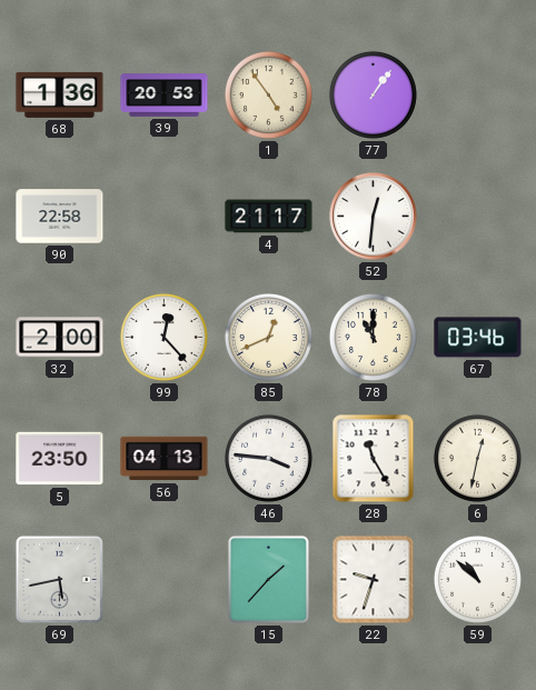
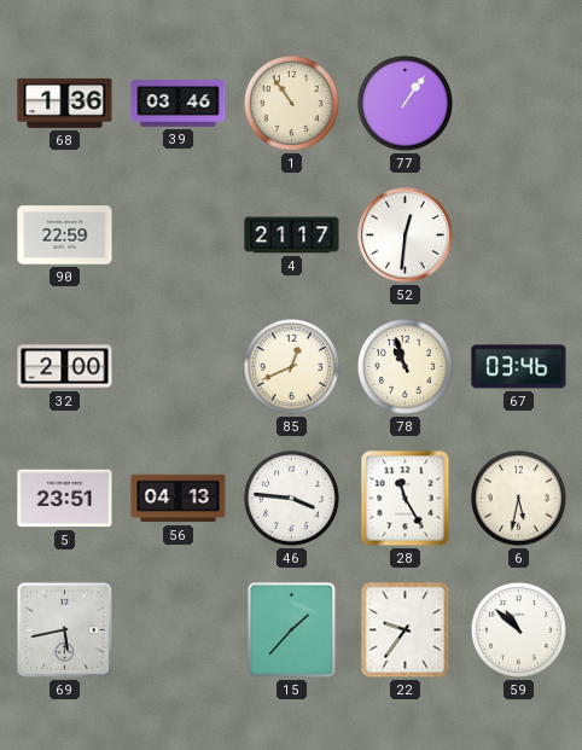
39: 20:53 -> 03:46 (179, 104)
1: 4:54 -> 10:54 (291, 103)
90: 22:58 -> 22:59 (65, 236)
99: 12:23 -> none (163, 337)
78: 11:00 -> 10:57 (405, 366)
5: 23:50 -> 23:51 (65, 499)
6: 12:32 -> 5:32 (518, 498)
22: 9:33 -> 9:36 (406, 630)
